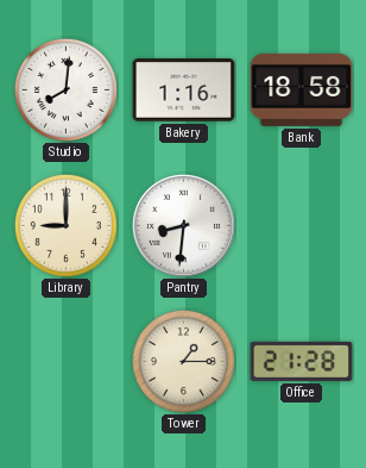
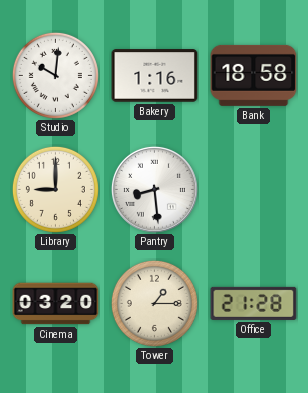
Studio: 8:01 -> 10:01 (55, 75)
Pantry: 8:31 -> 8:29 (154, 189)
Cinema: none -> 03:20 (56, 304)
